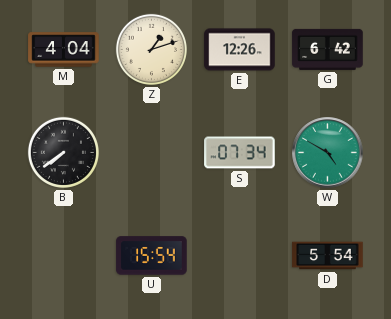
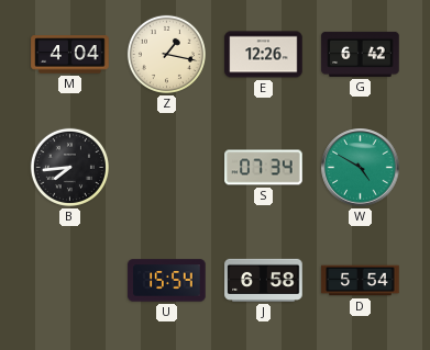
Z: 1:12 -> 1:17 (166, 54)
B: 7:39 -> 7:44 (69, 167)
J: none -> 6:58 (264, 280)
